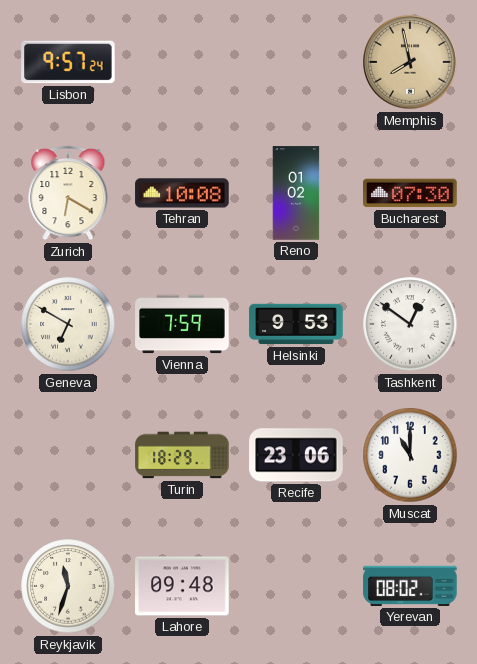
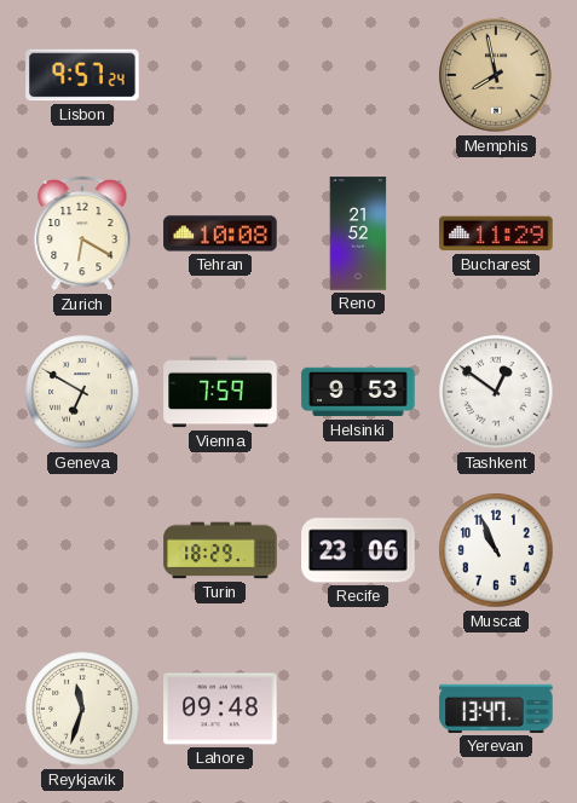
Reno: 01:02 -> 21:52 (358, 233)
Bucharest: 07:30 -> 11:29 (496, 233)
Muscat: 11:00 -> 10:56 (496, 550)
Yerevan: 08:02 -> 13:47 (496, 709)
